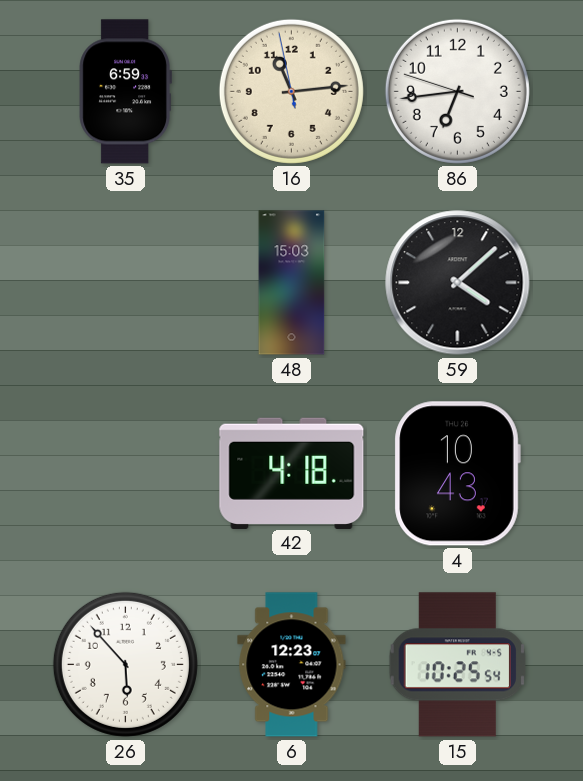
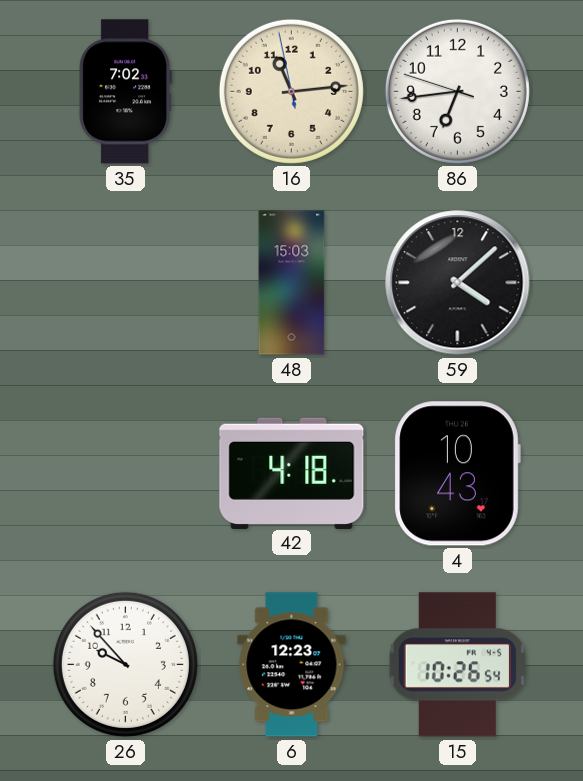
35: 6:59 -> 7:02 (125, 92)
26: 5:53 -> 9:53 (125, 664)
15: 10:25 -> 10:26 (457, 665)
